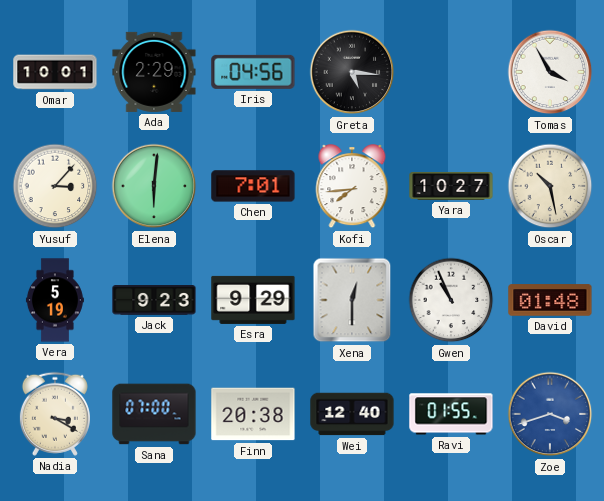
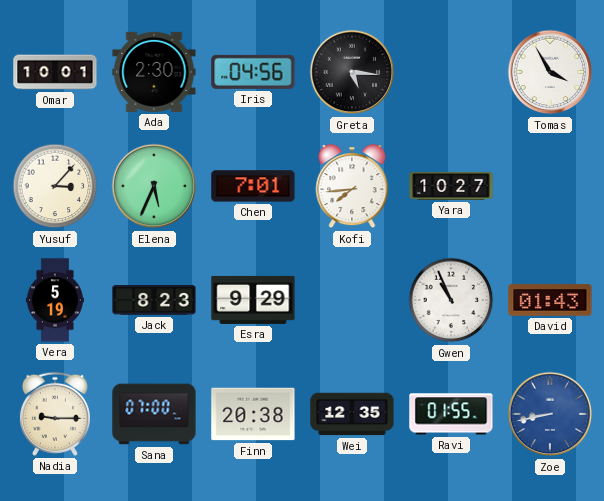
Ada: 2:29 -> 2:30 (154, 72)
Elena: 6:01 -> 5:34 (154, 186)
Oscar: 10:28 -> none (550, 186)
Jack: 9:23 -> 8:23 (154, 300)
Xena: 12:30 -> none (352, 300)
David: 01:48 -> 01:43 (550, 300)
Nadia: 3:20 -> 9:15 (55, 414)
Wei: 12:40 -> 12:35 (352, 414)
Zoe: 3:42 -> 8:43 (550, 414)
